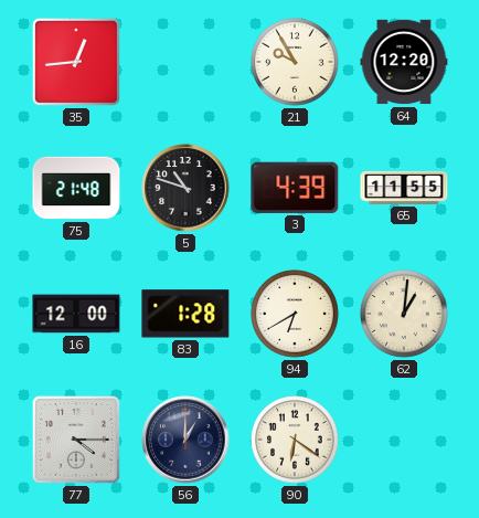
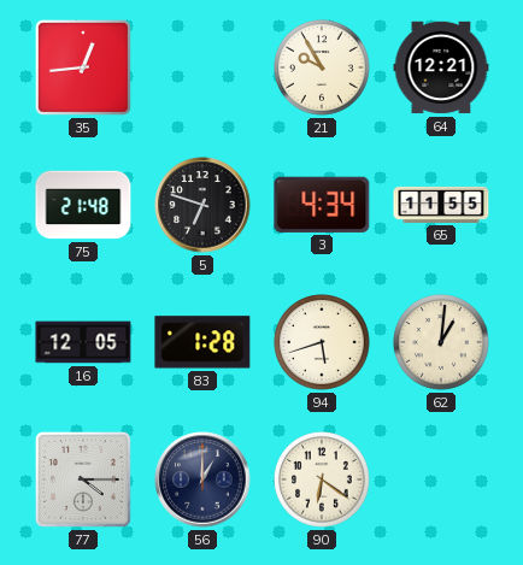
64: 12:20 -> 12:21 (441, 67)
5: 10:48 -> 6:48 (202, 205)
3: 4:39 -> 4:34 (322, 205)
16: 12:00 -> 12:05 (83, 342)
94: 6:40 -> 5:42 (323, 343)
